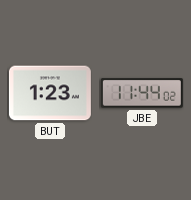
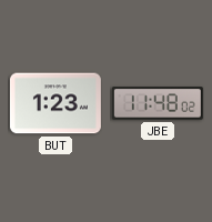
JBE: 11:44 -> 11:48 (158, 103)
